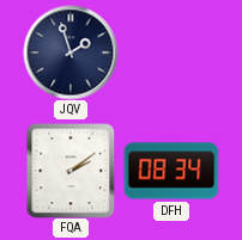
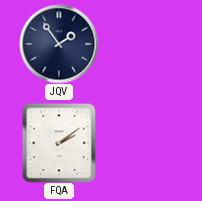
JQV: 1:57 -> 1:54 (59, 44)
DFH: 08:34 -> none (171, 171)
